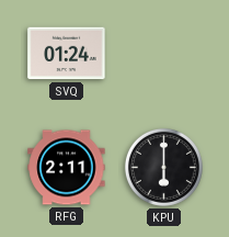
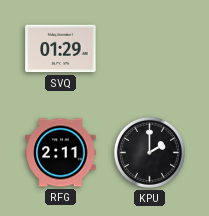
SVQ: 01:24 -> 01:29 (61, 49)
KPU: 6:00 -> 2:00 (149, 152)
